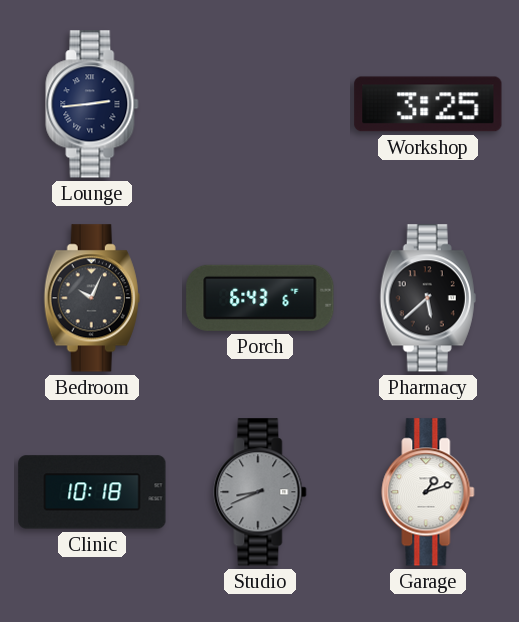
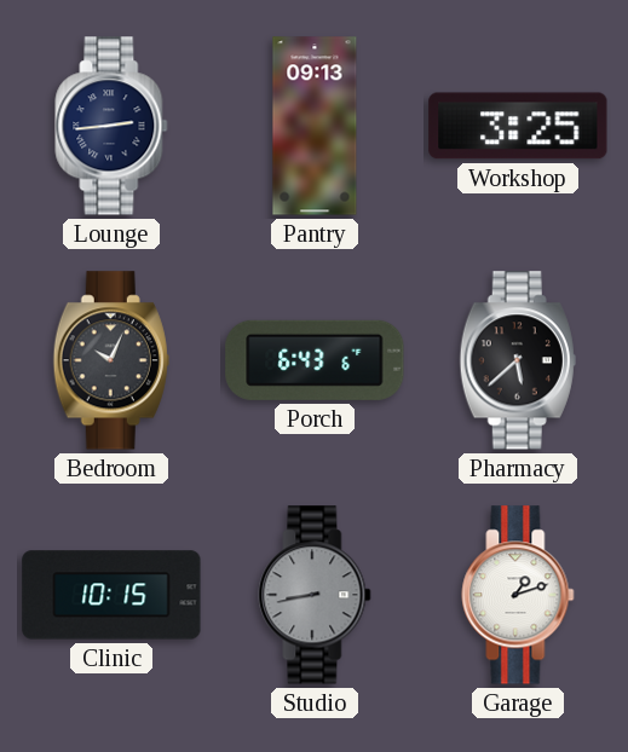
Pantry: none -> 09:13 (315, 126)
Clinic: 10:18 -> 10:15 (111, 595)
Studio: 8:41 -> 8:43 (315, 595)
